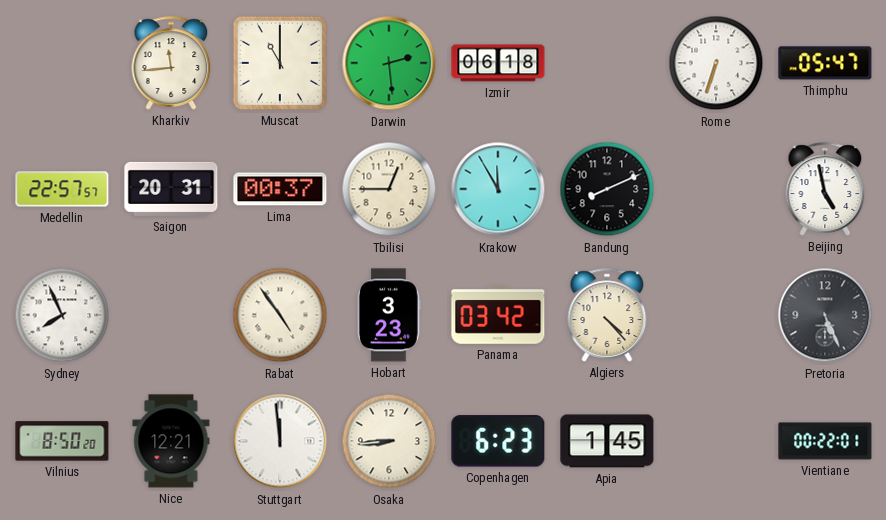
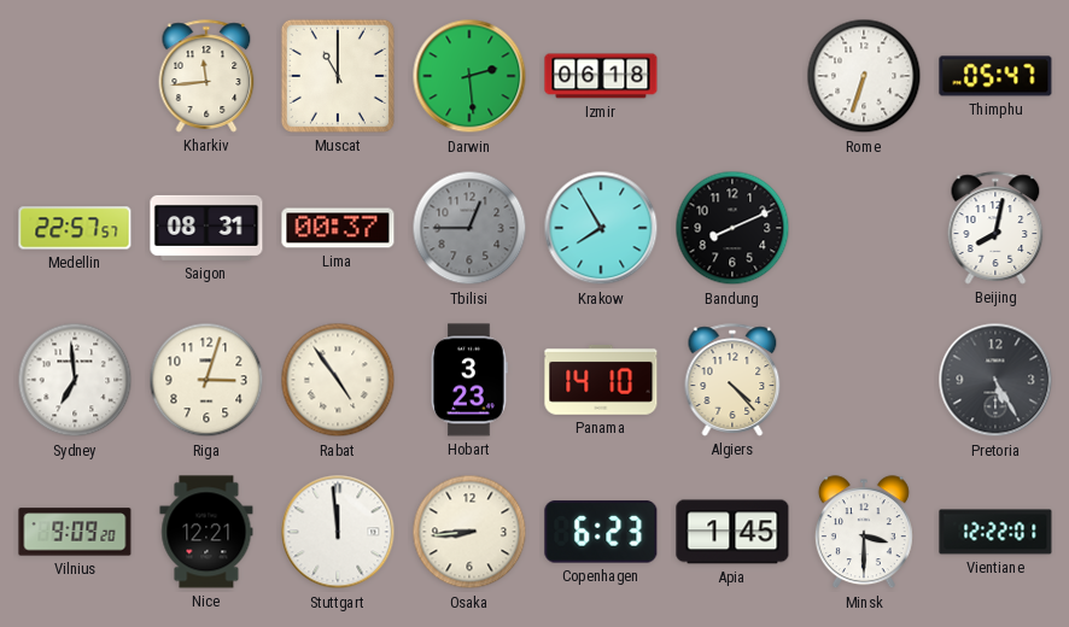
Saigon: 20:31 -> 08:31 (206, 228)
Tbilisi dial: cream -> grey (469, 228)
Krakow: 11:55 -> 7:55 (601, 228)
Beijing: 4:58 -> 8:02 (995, 228)
Sydney: 7:56 -> 6:59 (75, 380)
Riga: none -> 3:03 (206, 380)
Panama: 03:42 -> 14:10 (601, 380)
Pretoria: 5:26 -> 5:25 (995, 380)
Vilnius: 8:50 -> 9:09 (75, 532)
Minsk: none -> 3:30 (864, 533)
Vientiane: 00:22 -> 12:22 (995, 532)
